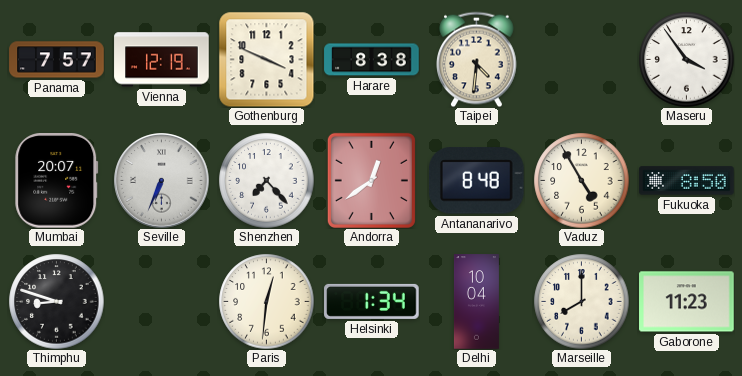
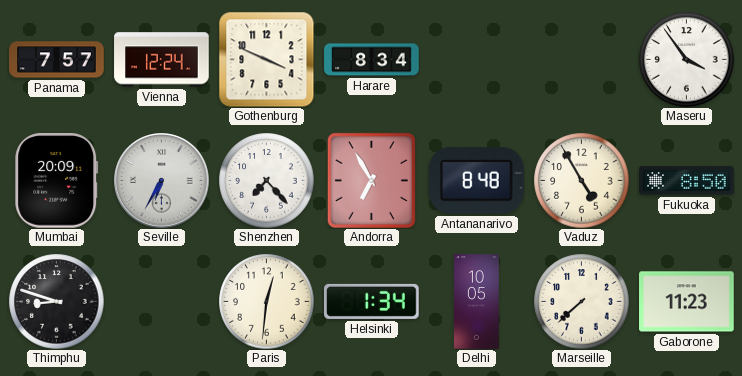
Vienna: 12:19 -> 12:24 (162, 60)
Harare: 8:38 -> 8:34 (372, 60)
Taipei: 4:31 -> none (477, 59)
Mumbai: 20:07 -> 20:09 (57, 181)
Seville: 6:34 -> 6:35 (162, 181)
Andorra: 12:39 -> 6:55 (371, 180)
Delhi: 10:04 -> 10:05 (476, 302)
Marseille: 8:00 -> 7:38 (581, 301)
